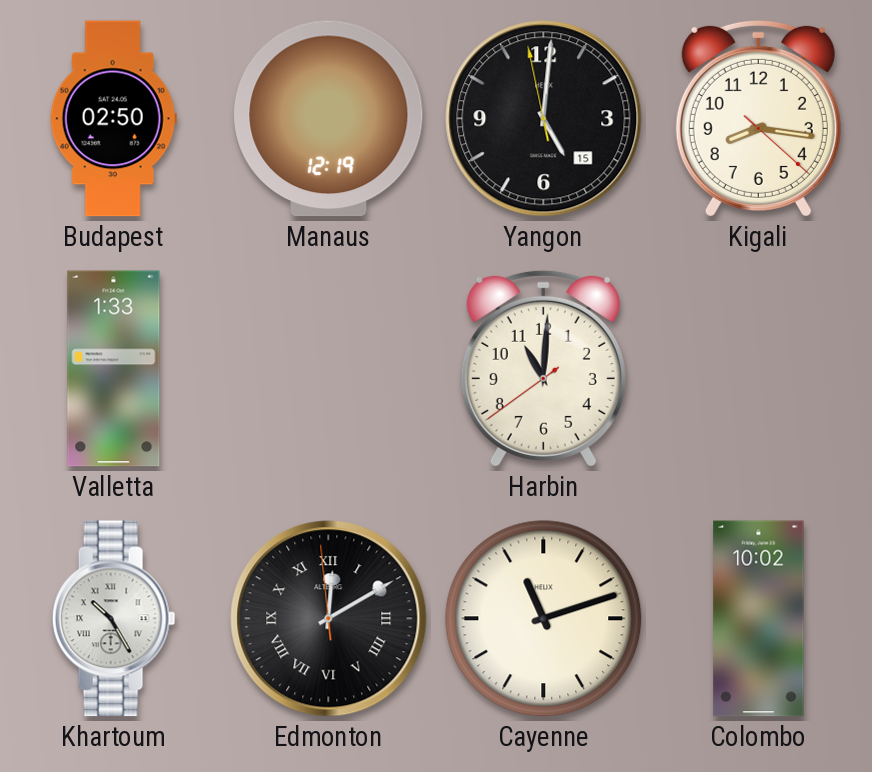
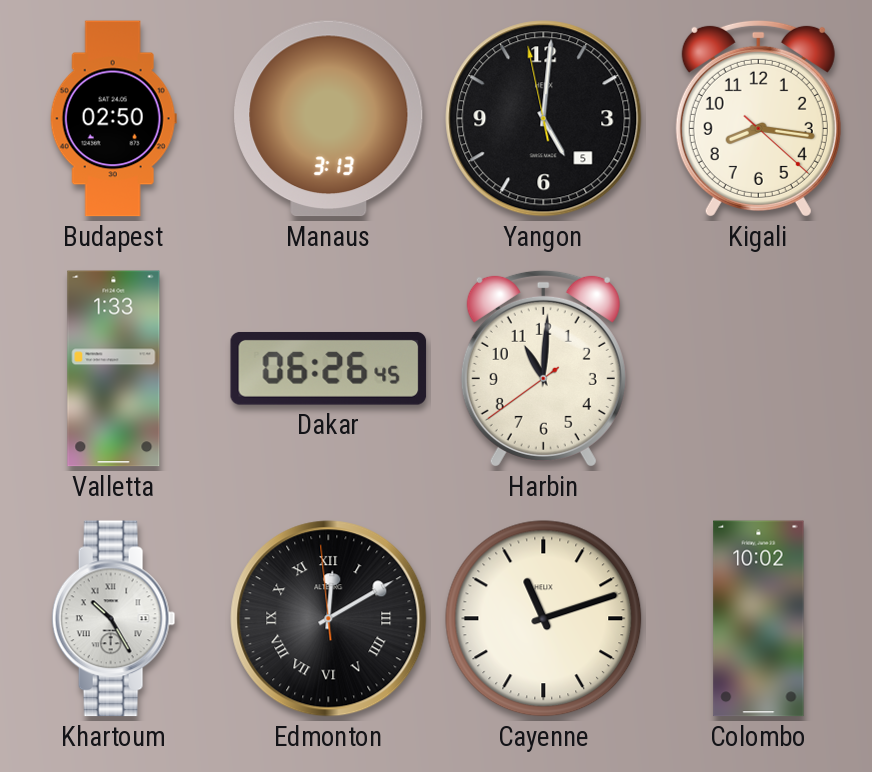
Manaus: 12:19 -> 3:13 (329, 119)
Yangon date: 15 -> 5 (544, 119)
Dakar: none -> 06:26 (329, 368)
